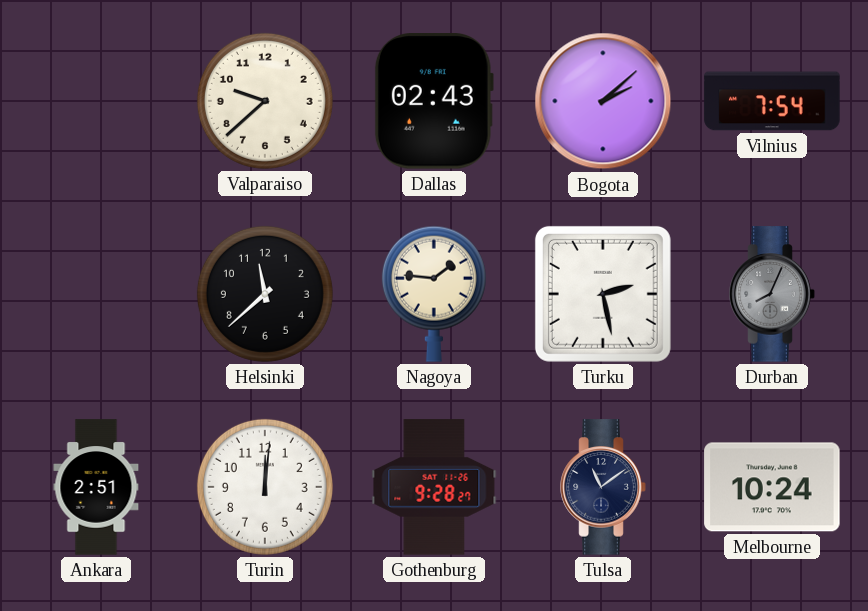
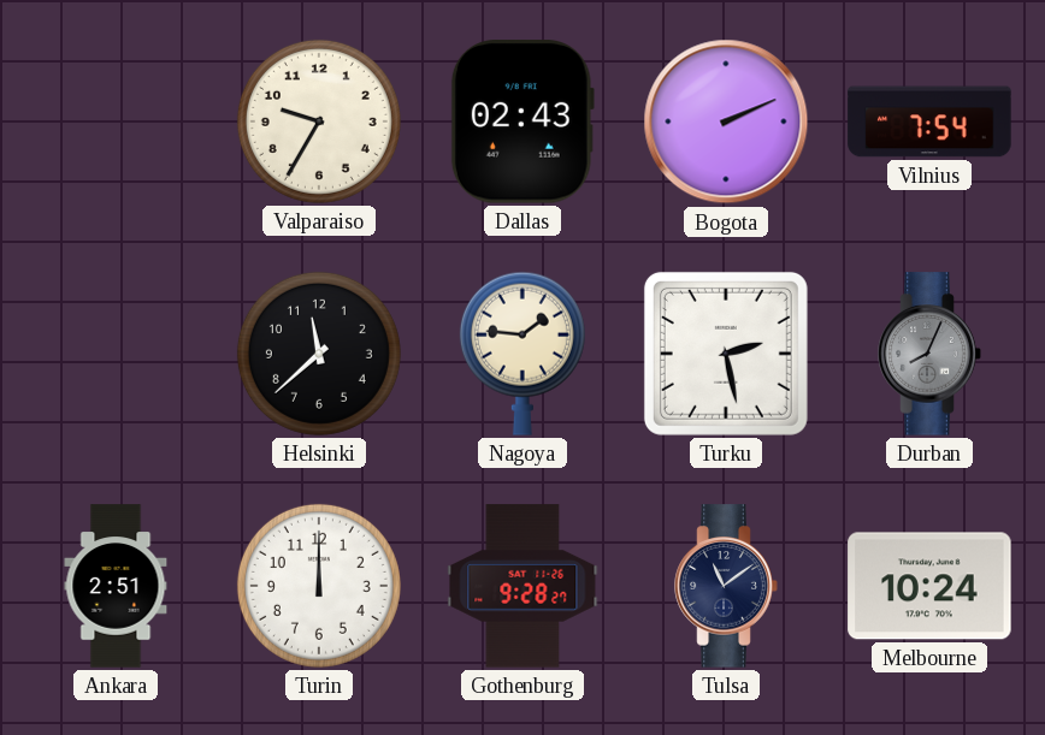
Valparaiso: 9:38 -> 9:35 (319, 121)
Bogota: 2:08 -> 2:11 (726, 121)
Turin: 12:01 -> 12:00 (319, 586)
